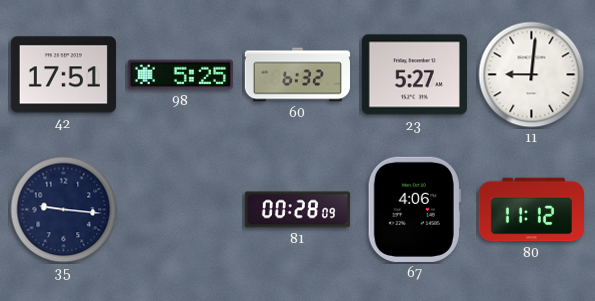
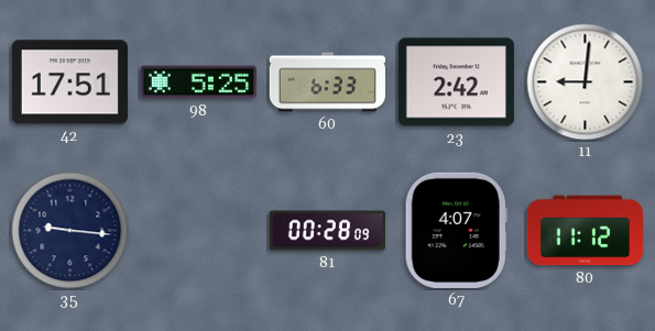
60: 6:32 -> 6:33 (327, 82)
23: 5:27 -> 2:42 (456, 82)
67: 4:06 -> 4:07 (456, 230)
